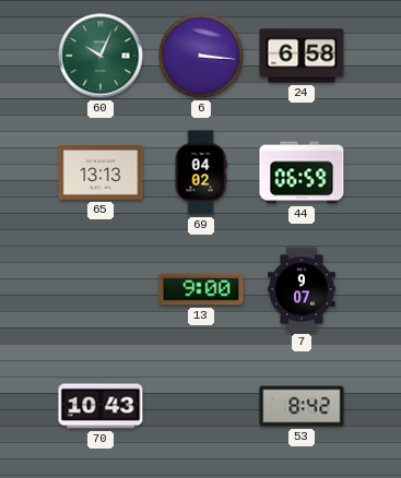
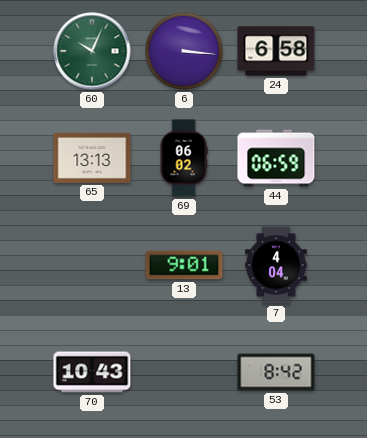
69: 04:02 -> 06:02 (184, 158)
13: 9:00 -> 9:01 (184, 265)
7: 9:07 -> 4:04 (276, 265)
